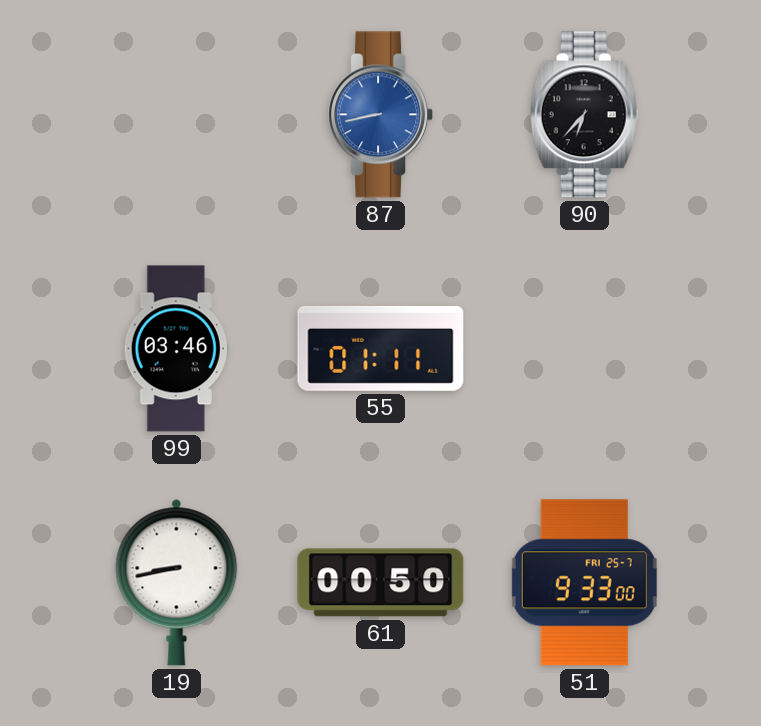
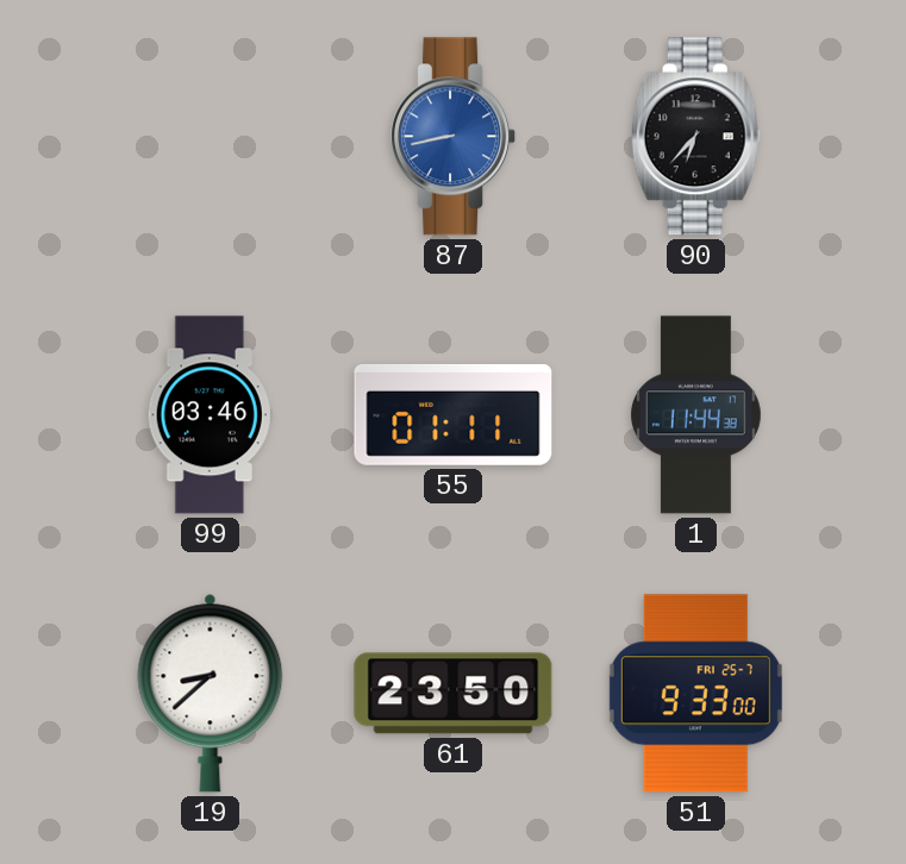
1: none -> 11:44 (695, 415)
19: 8:43 -> 8:38 (211, 693)
61: 00:50 -> 23:50 (454, 694)
